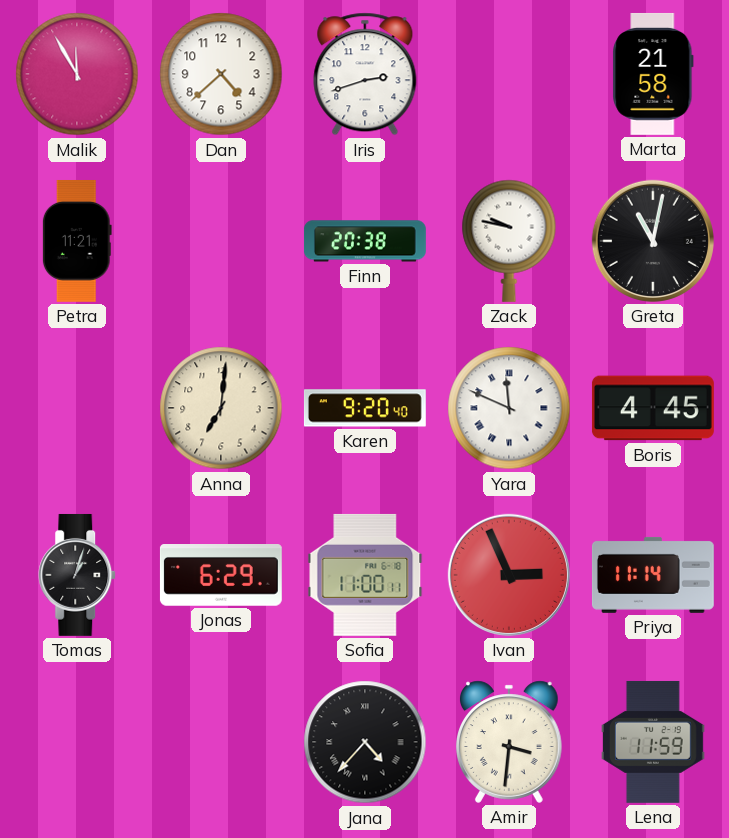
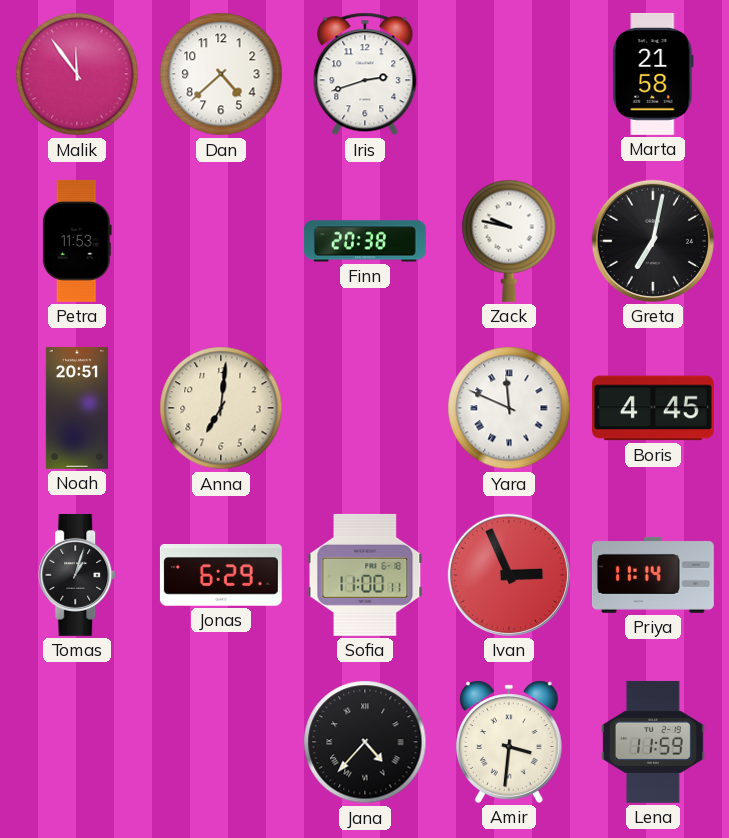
Malik: 11:55 -> 11:54 (77, 74)
Petra: 11:21 -> 11:53 (77, 241)
Greta: 11:02 -> 7:02 (653, 241)
Noah: none -> 20:51 (77, 408)
Karen: 9:20 -> none (365, 408)
